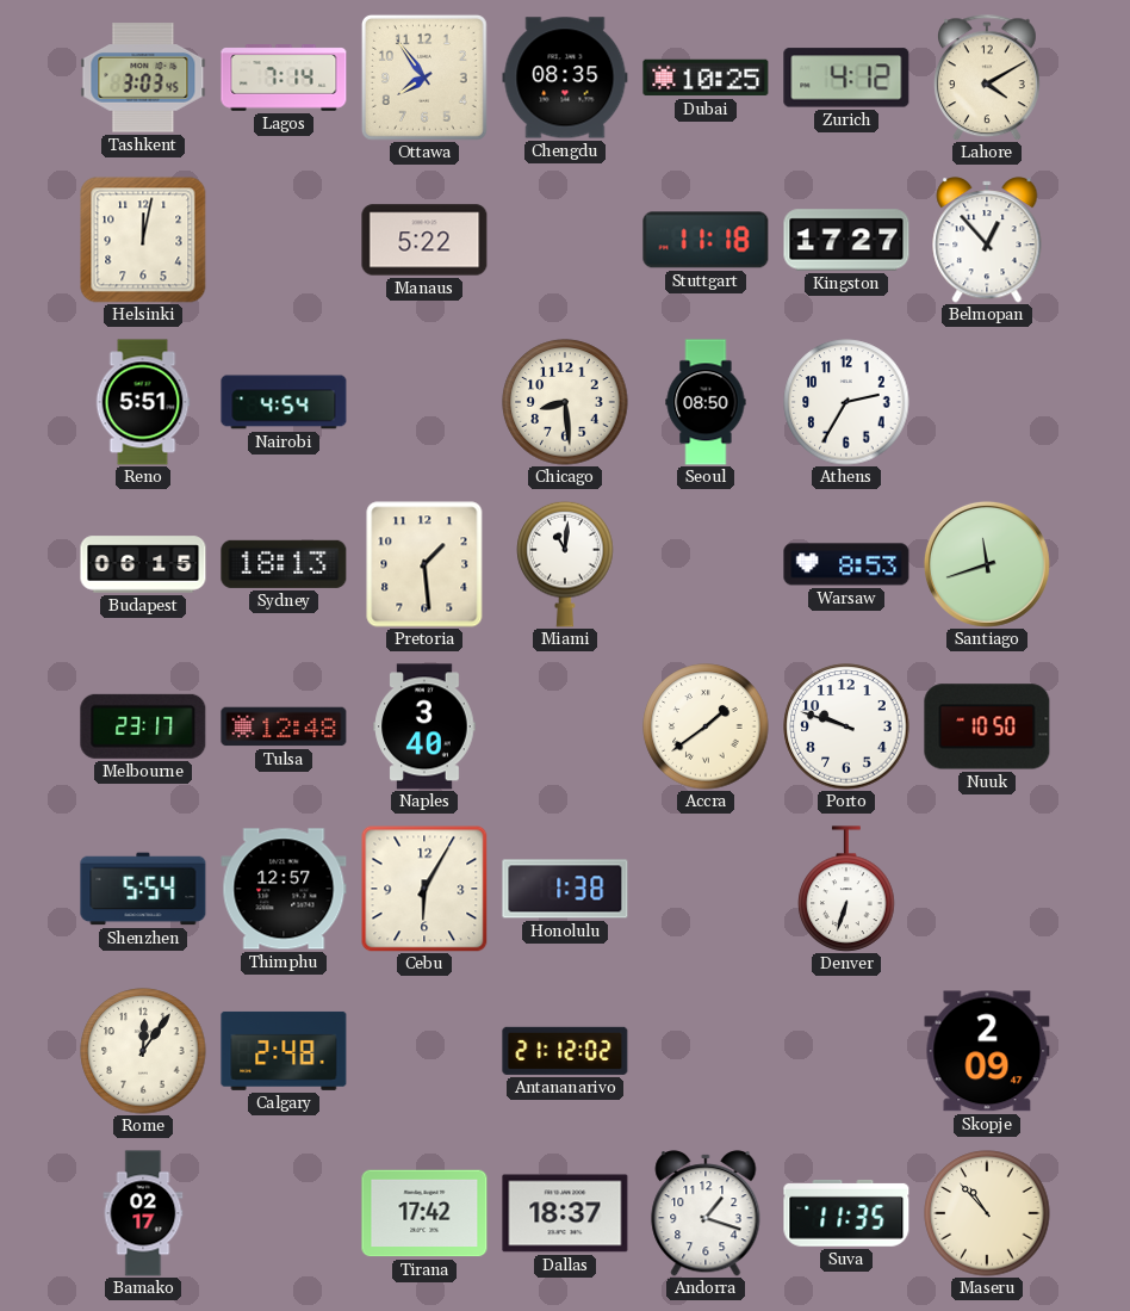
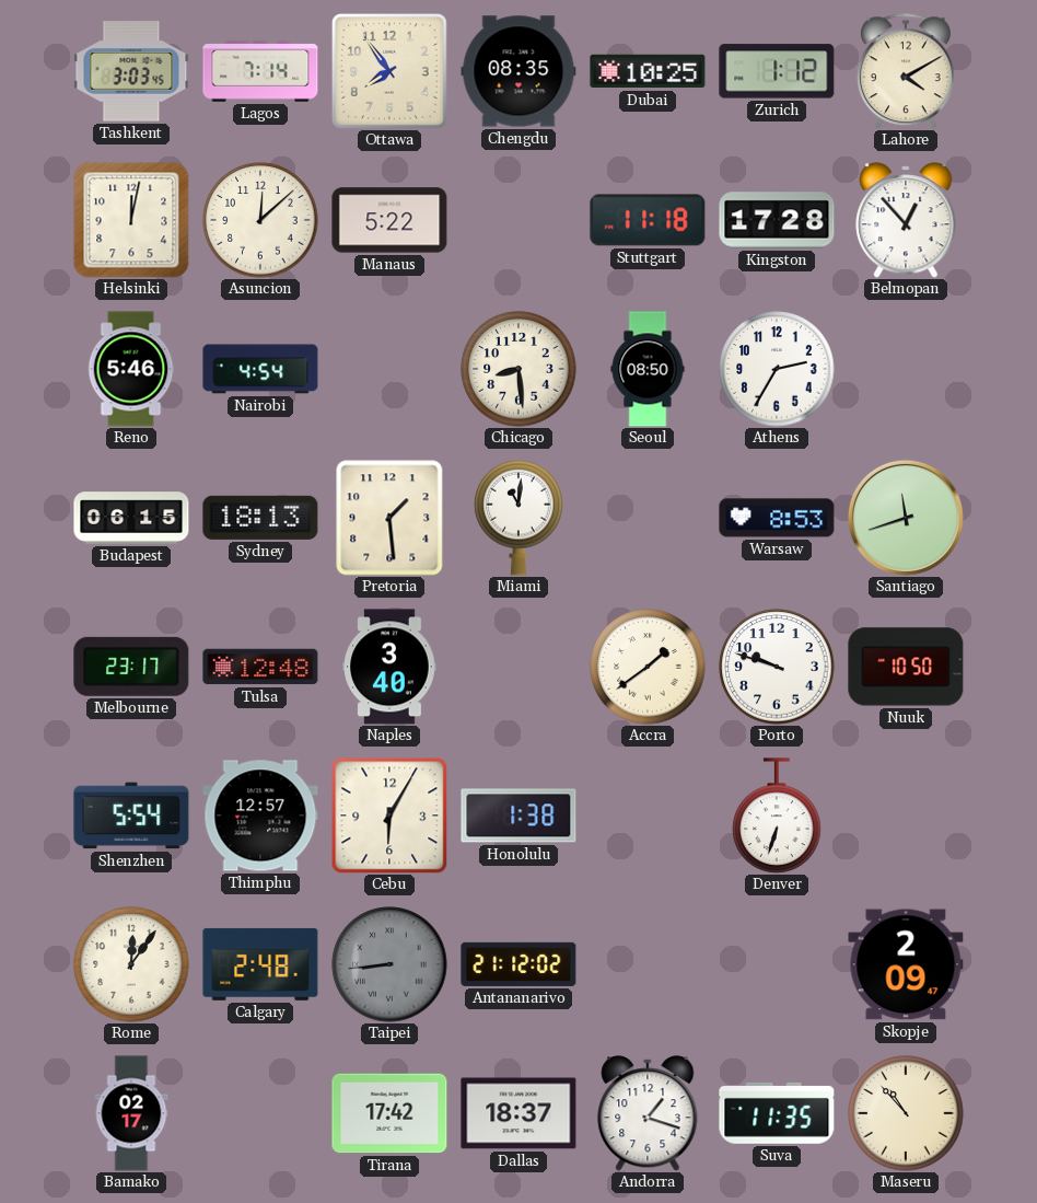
Zurich: 4:12 -> 1:12 (777, 71)
Asuncion: none -> 12:08 (260, 220)
Kingston: 17:27 -> 17:28 (777, 220)
Reno: 5:51 -> 5:46 (131, 369)
Taipei: none -> 8:44 (389, 964)
